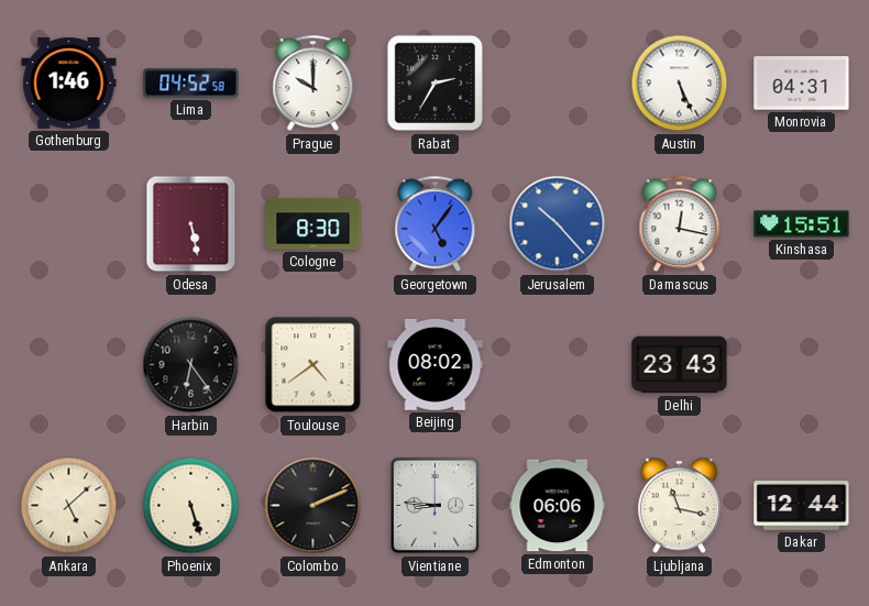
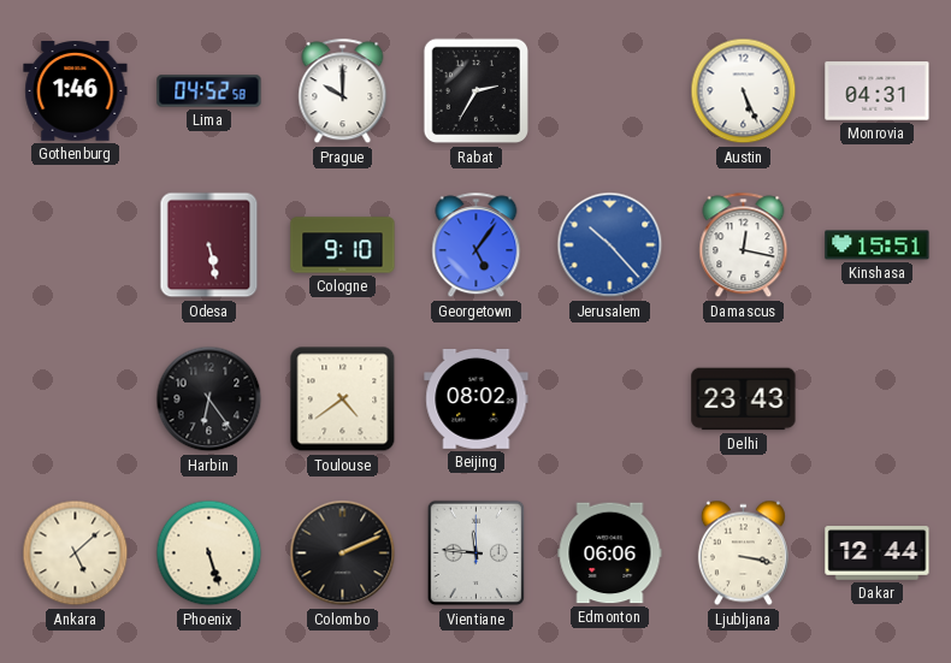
Cologne: 8:30 -> 9:10 (343, 245)
Vientiane: 8:46 -> 11:46 (477, 554)
Ljubljana: 11:17 -> 3:17 (743, 554)
